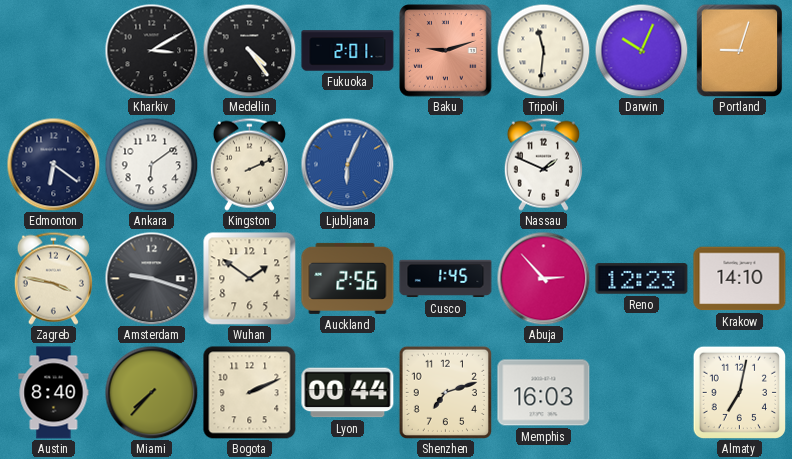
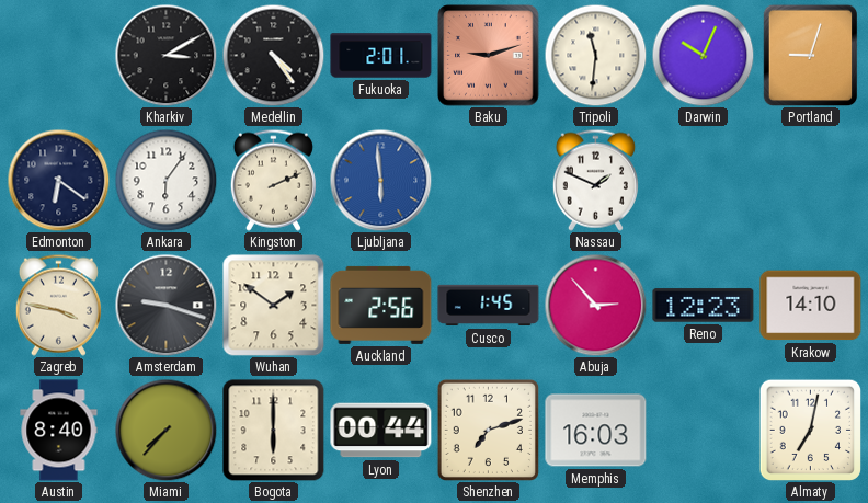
Ankara: 6:09 -> 6:06 (165, 180)
Ljubljana: 6:04 -> 5:59 (380, 180)
Bogota: 2:11 -> 6:00 (274, 431)
